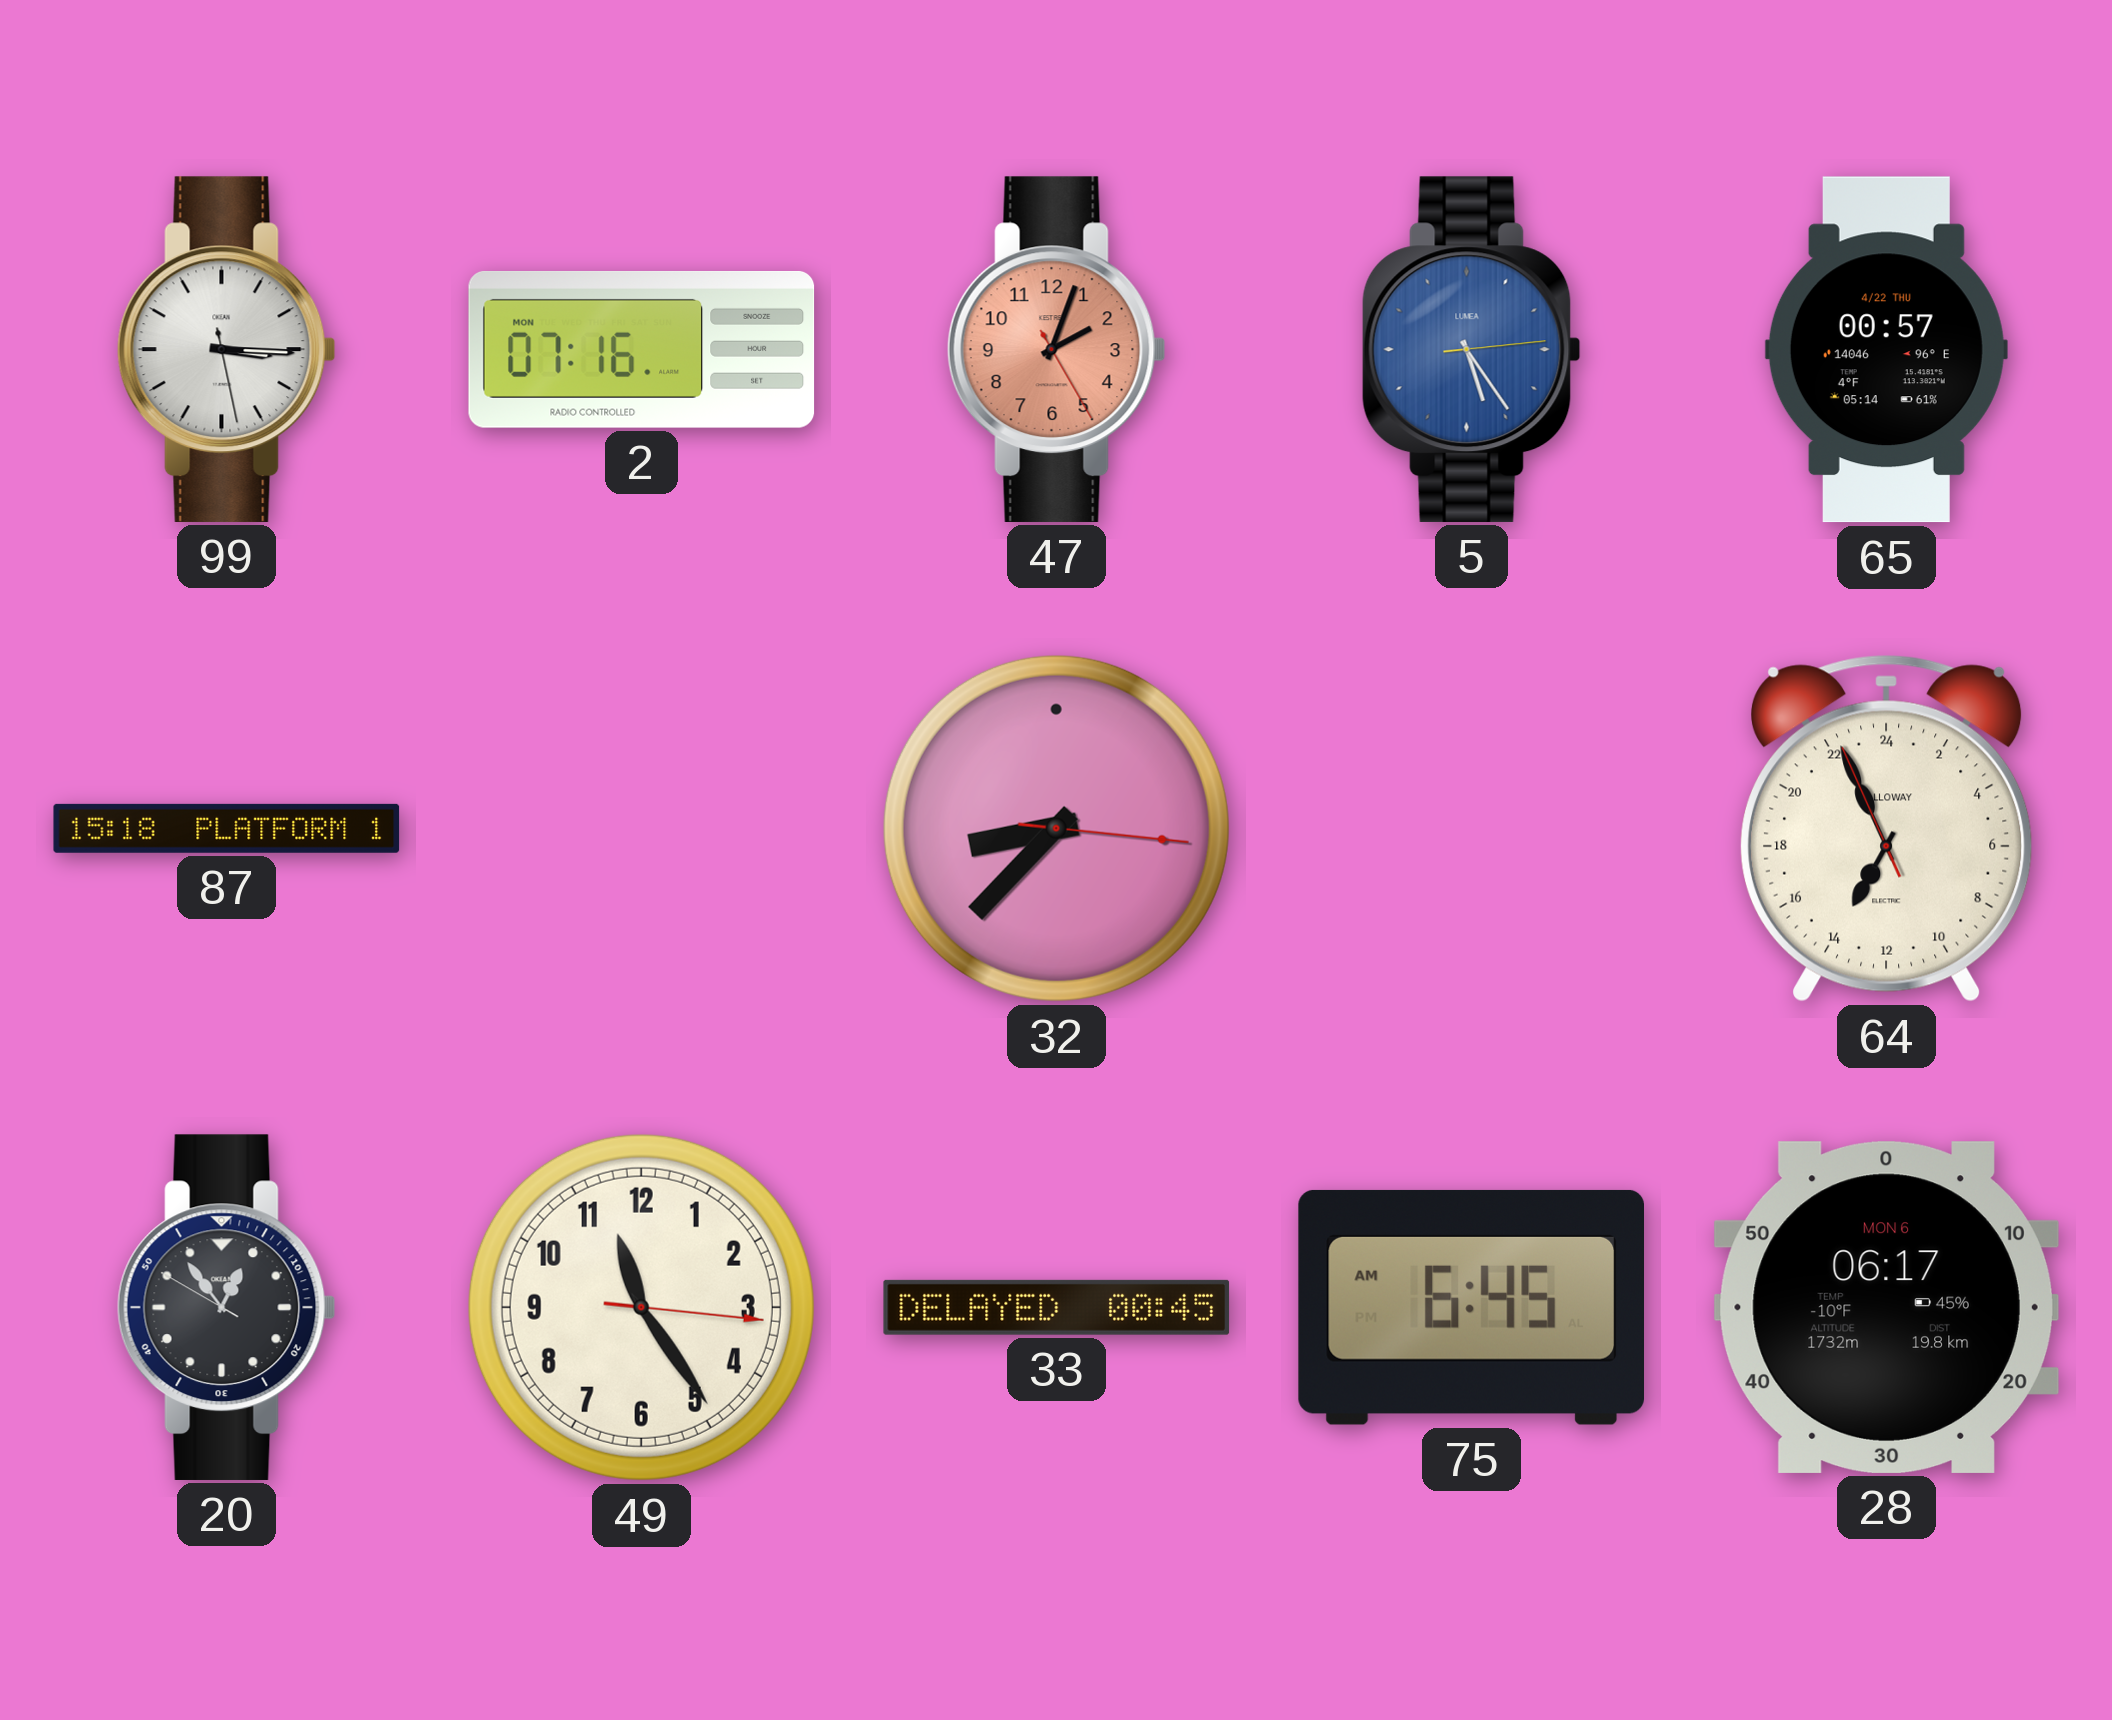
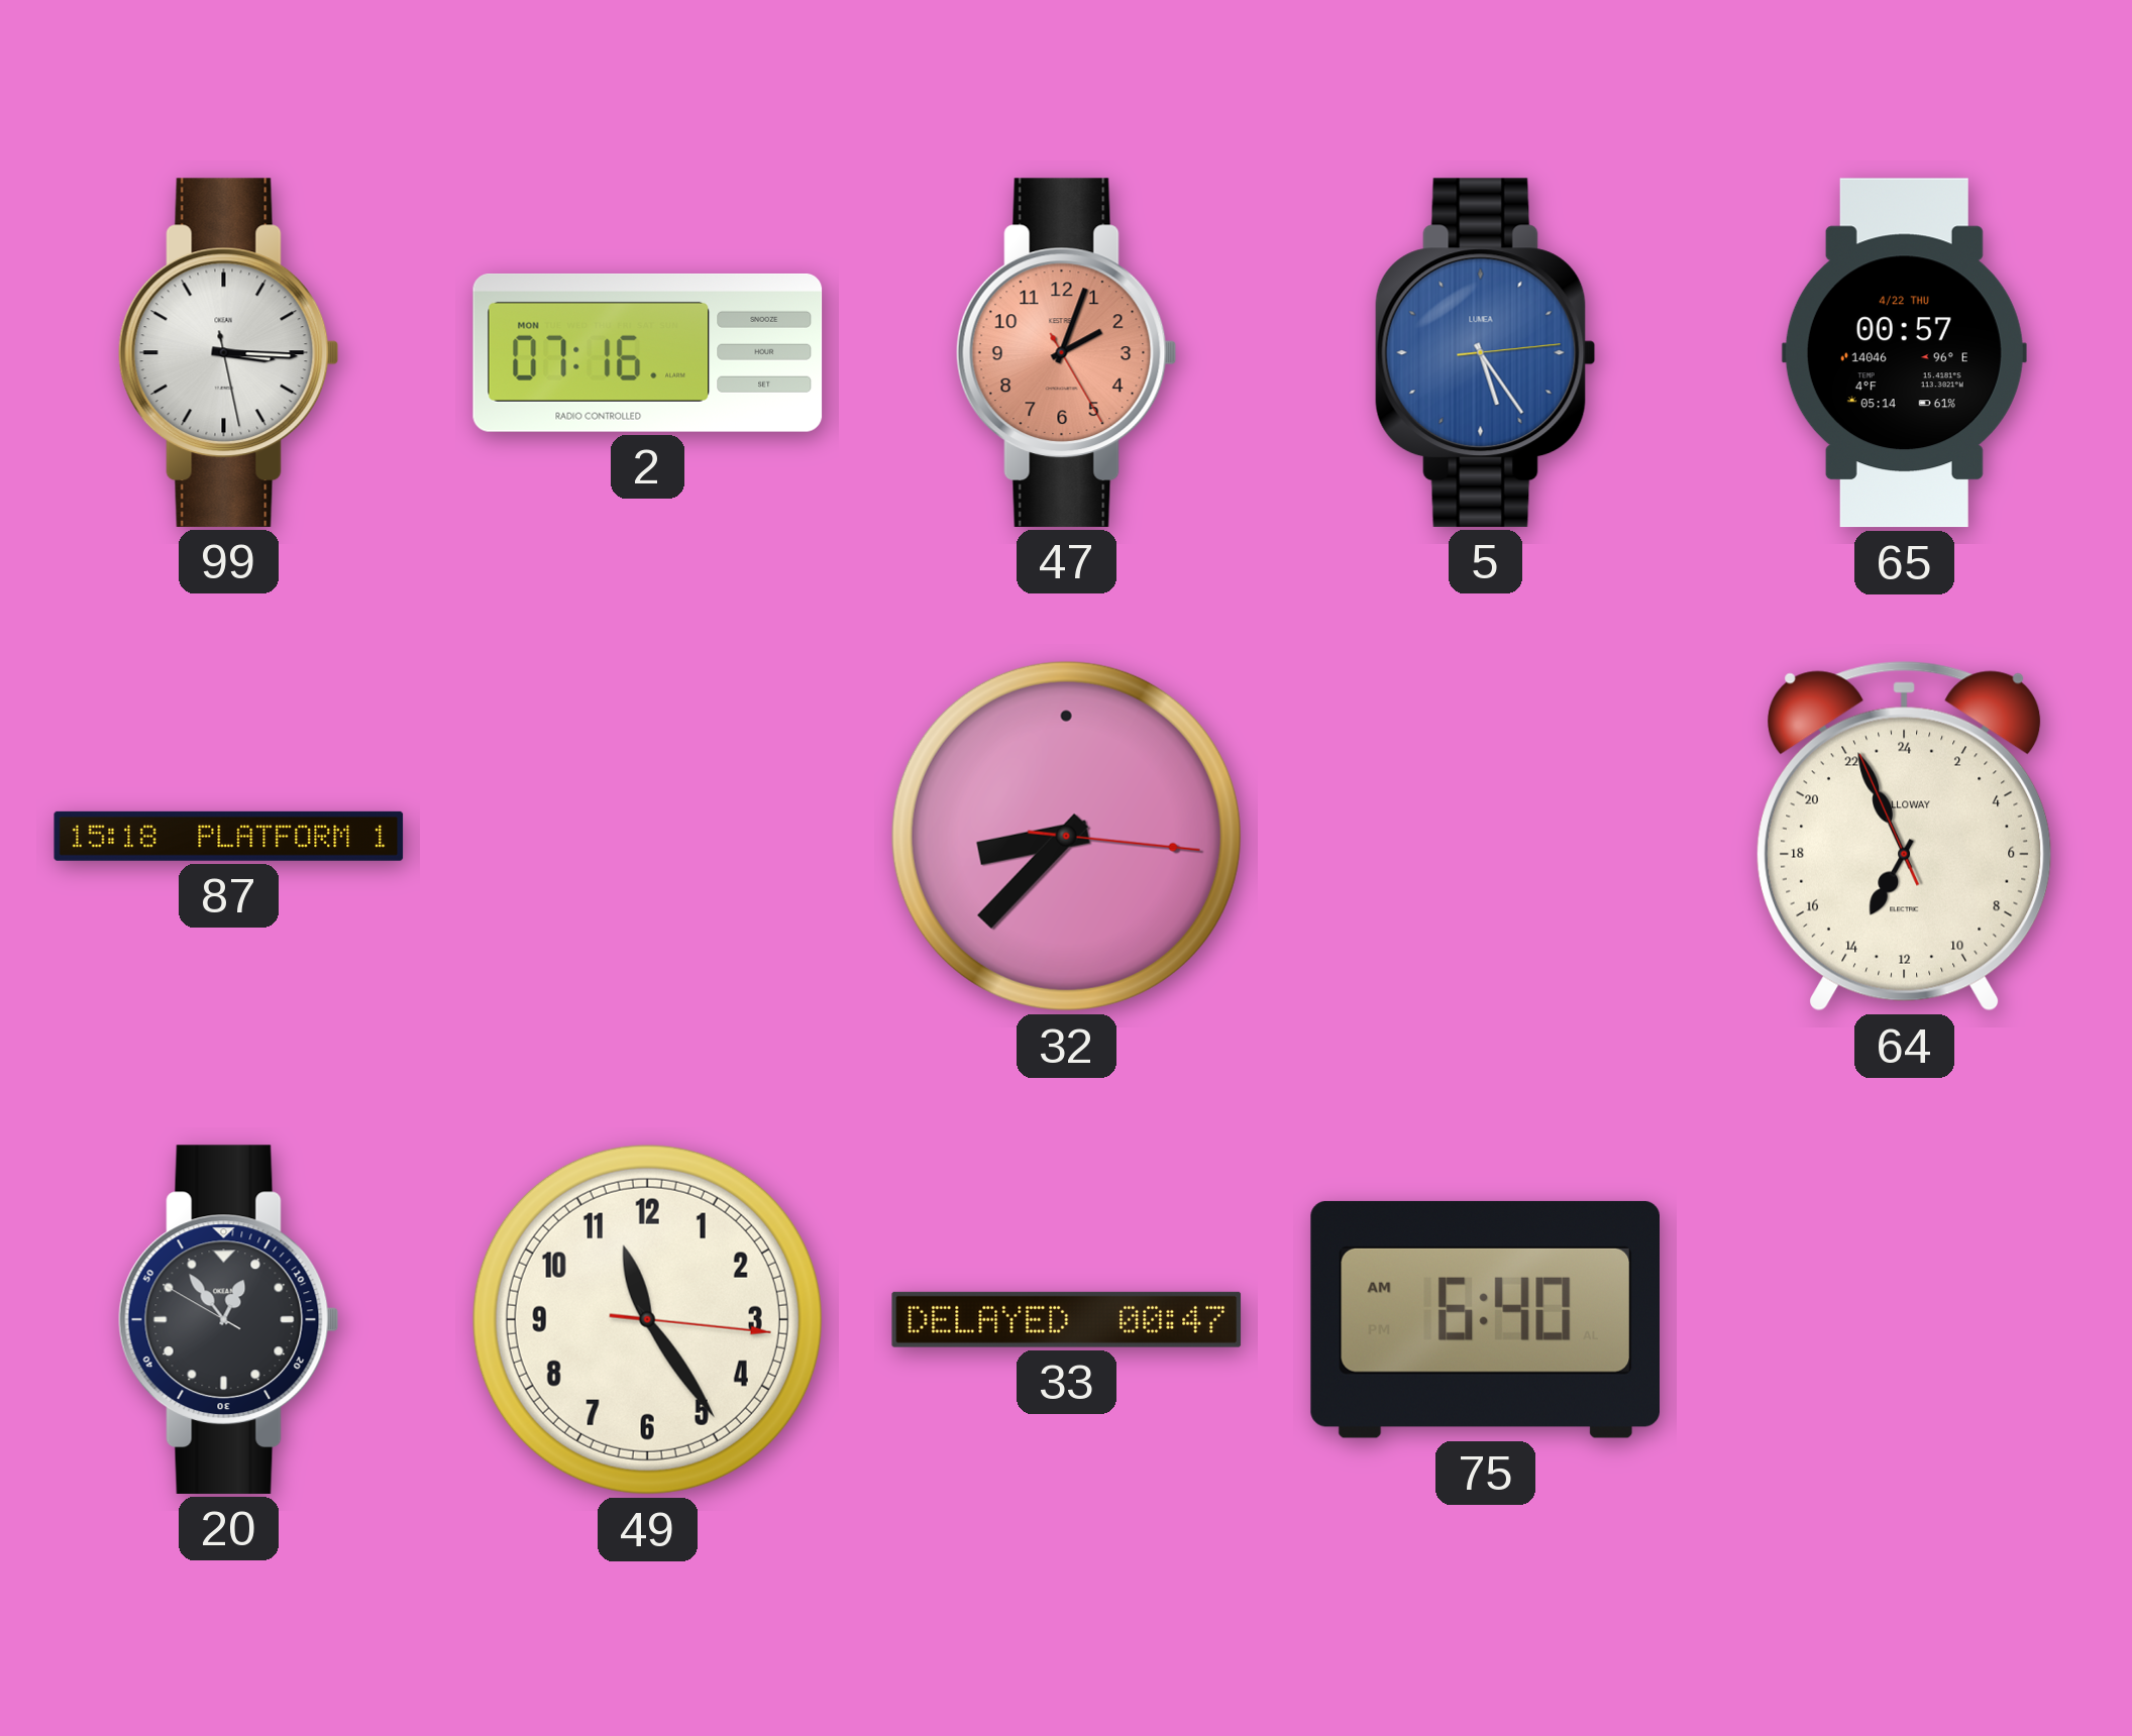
33: 00:45 -> 00:47 (1067, 1319)
75: 6:45 -> 6:40 (1485, 1319)
28: 06:17 -> none (1886, 1307)
